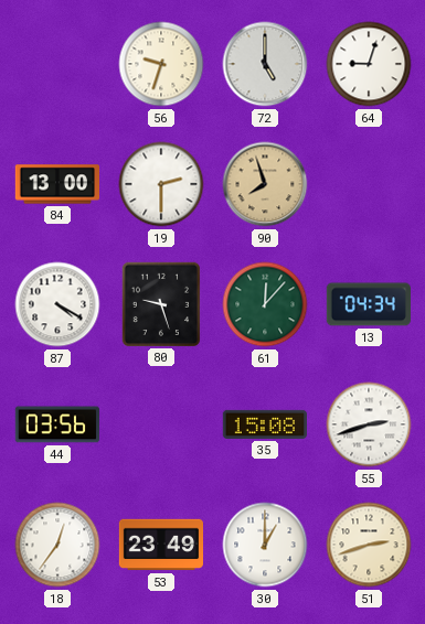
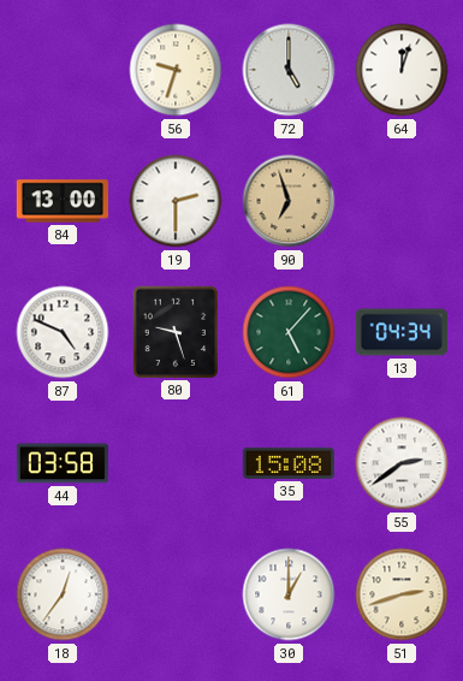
64: 9:03 -> 12:03 (402, 70)
90: 7:57 -> 6:57 (289, 201)
87: 4:20 -> 4:49 (63, 332)
61: 12:07 -> 5:07 (289, 332)
44: 03:56 -> 03:58 (61, 463)
55: 2:42 -> 2:39 (402, 463)
53: 23:49 -> none (160, 545)
